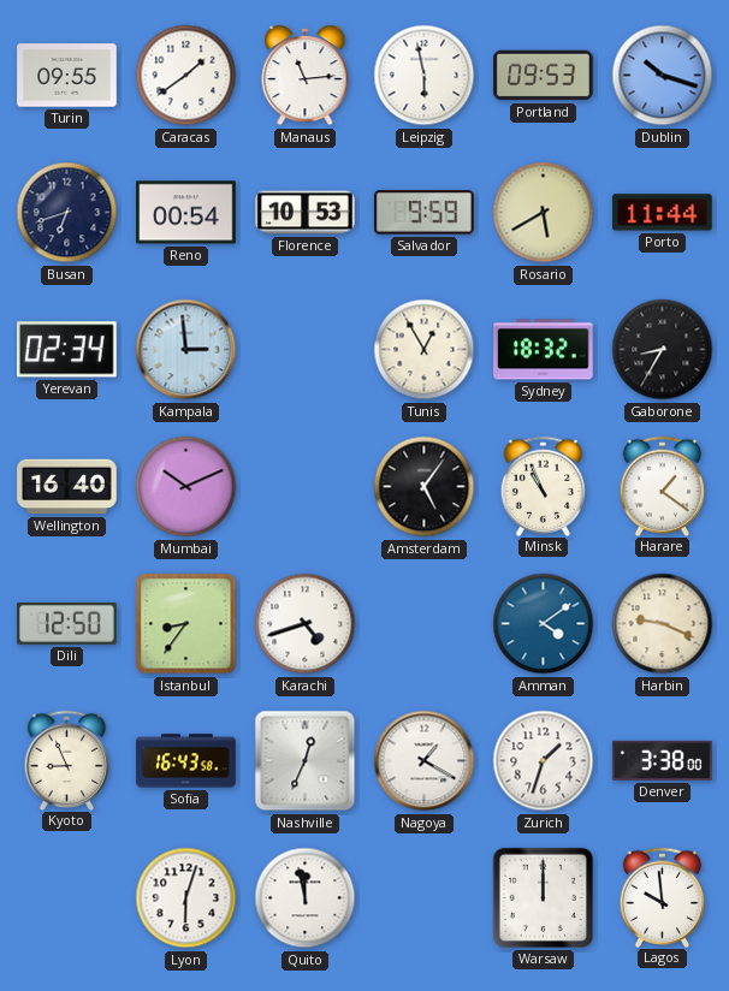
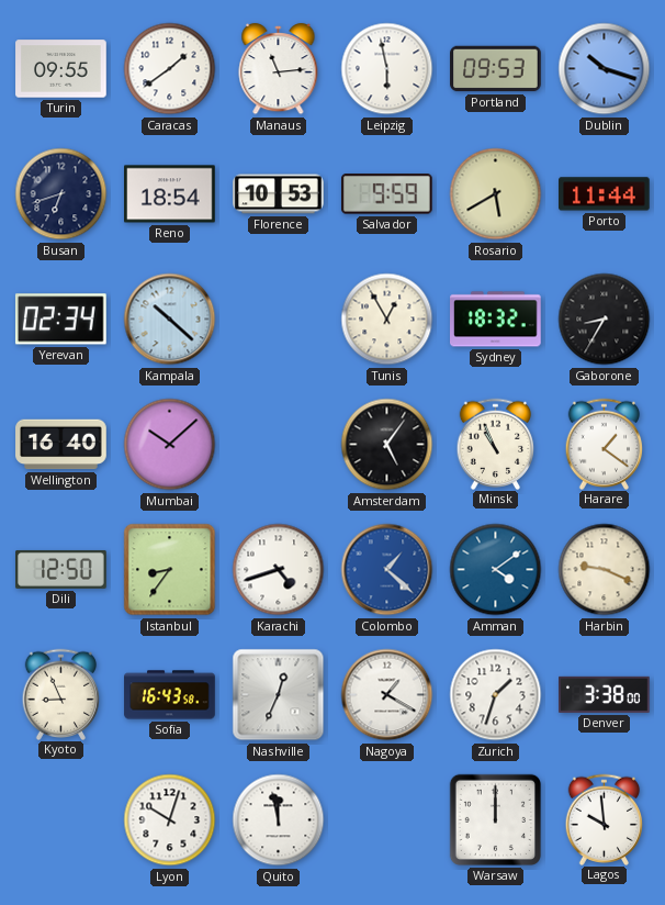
Reno: 00:54 -> 18:54 (170, 194)
Kampala: 2:59 -> 10:22 (170, 320)
Mumbai: 10:11 -> 10:08 (170, 445)
Colombo: none -> 1:22 (387, 570)
Lyon: 6:03 -> 10:03 (170, 820)
